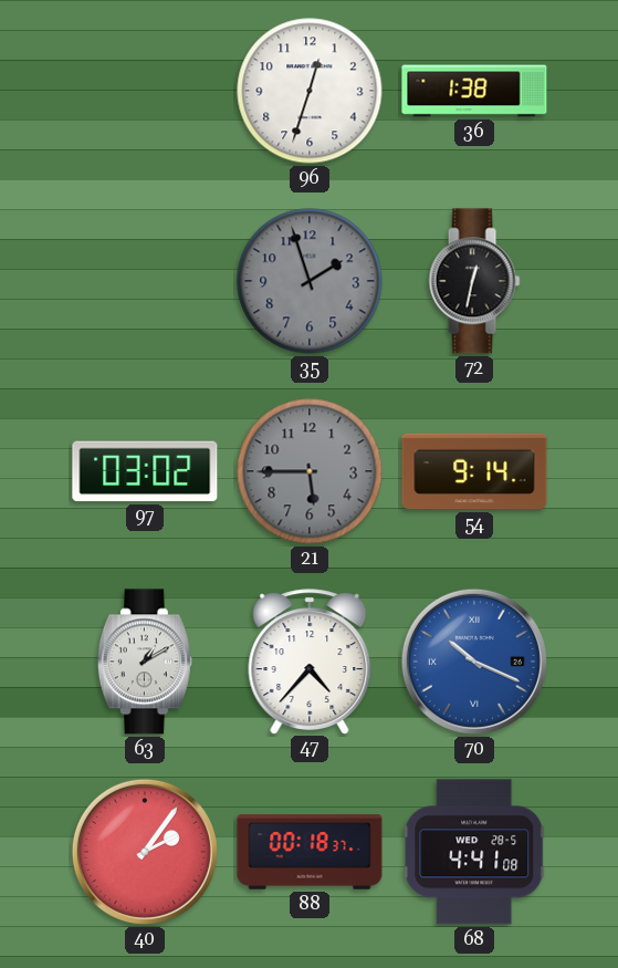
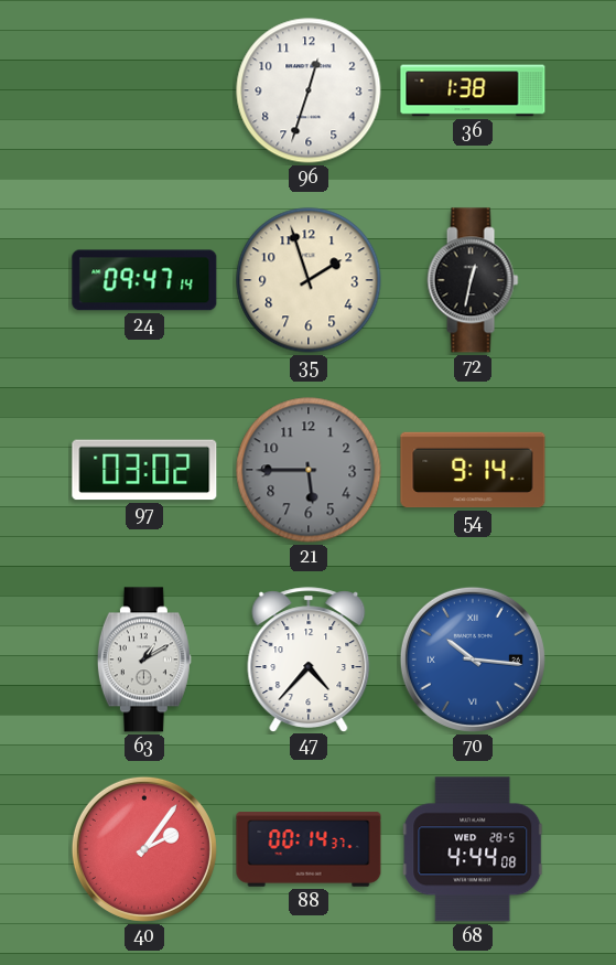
24: none -> 09:47 (144, 280)
35 dial: grey -> cream (309, 280)
70: 10:19 -> 10:16 (473, 660)
88: 00:18 -> 00:14 (309, 849)
68: 4:41 -> 4:44 (473, 849)
